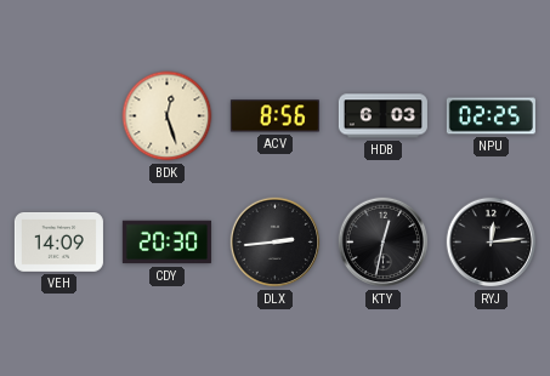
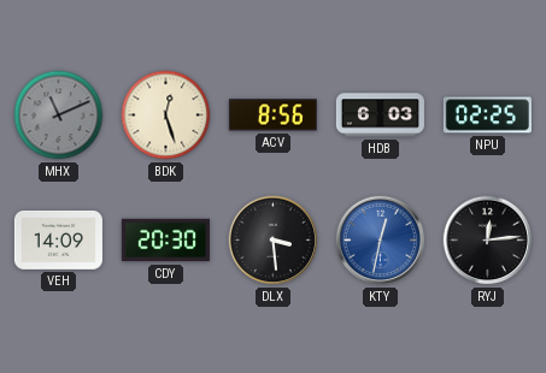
MHX: none -> 11:11 (59, 116)
DLX: 2:44 -> 3:29 (274, 241)
KTY dial: black -> blue (381, 241)
